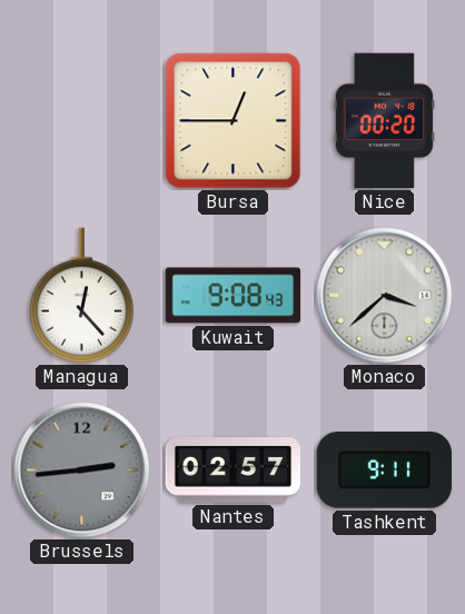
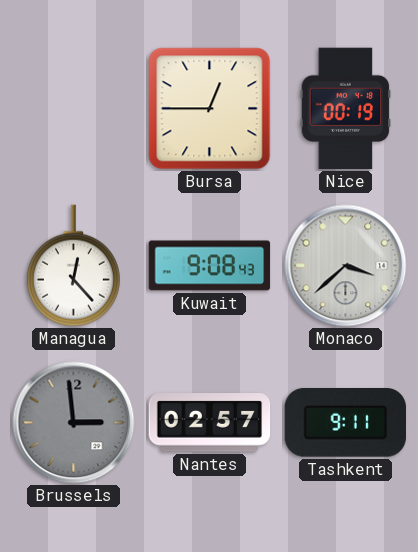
Nice: 00:20 -> 00:19 (346, 109)
Brussels: 2:44 -> 2:59 (74, 423)
